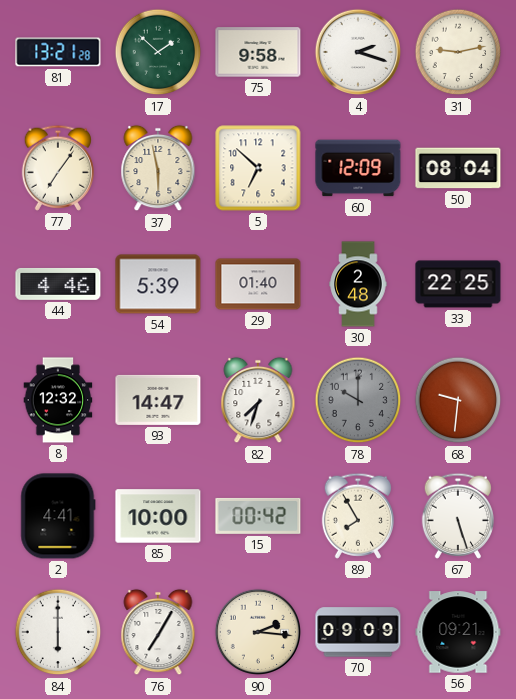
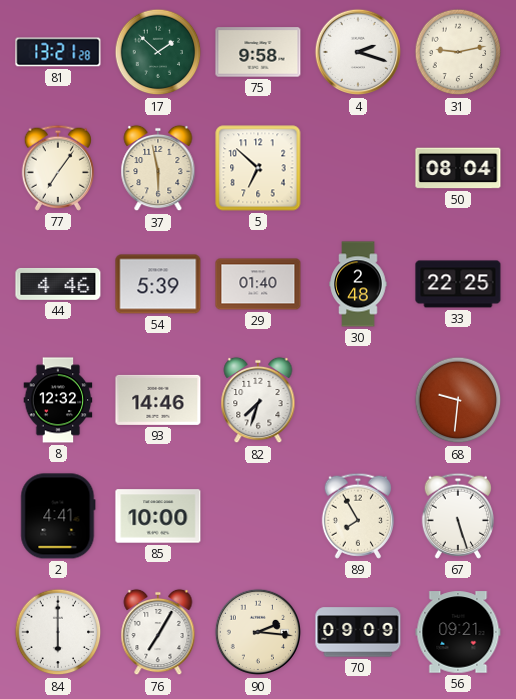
60: 12:09 -> none (358, 168)
93: 14:47 -> 14:46 (158, 400)
78: 10:00 -> none (358, 400)
15: 00:42 -> none (258, 516)
